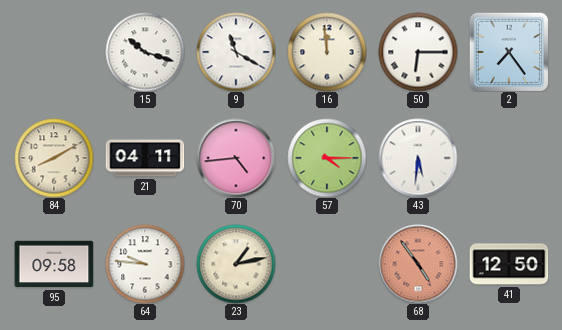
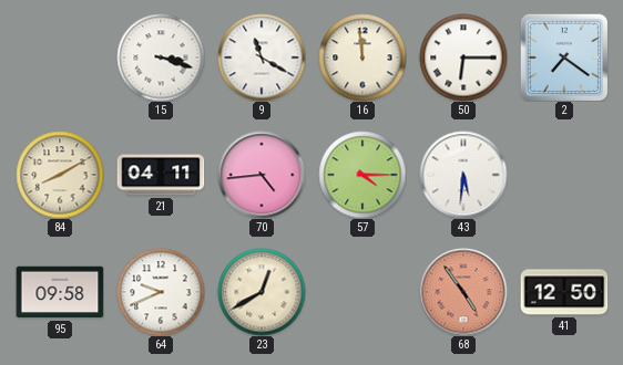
15: 10:18 -> 3:18 (161, 58)
2: 7:24 -> 7:21 (564, 58)
64: 9:46 -> 9:41 (161, 292)
23: 1:13 -> 12:40 (262, 292)
